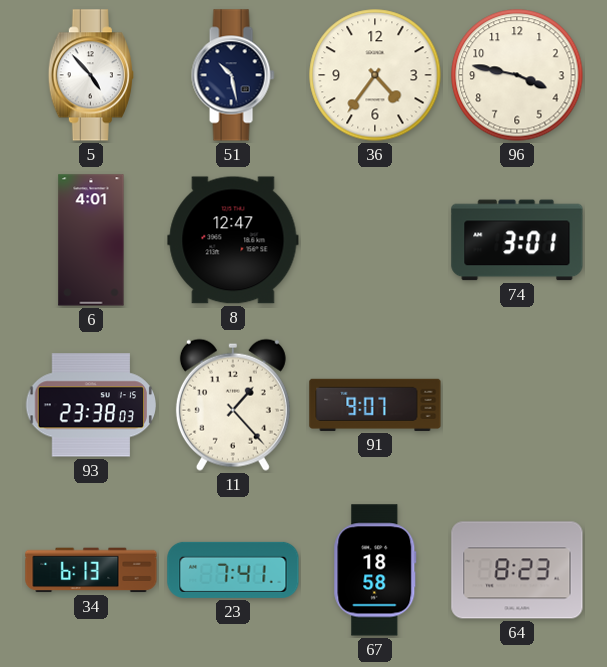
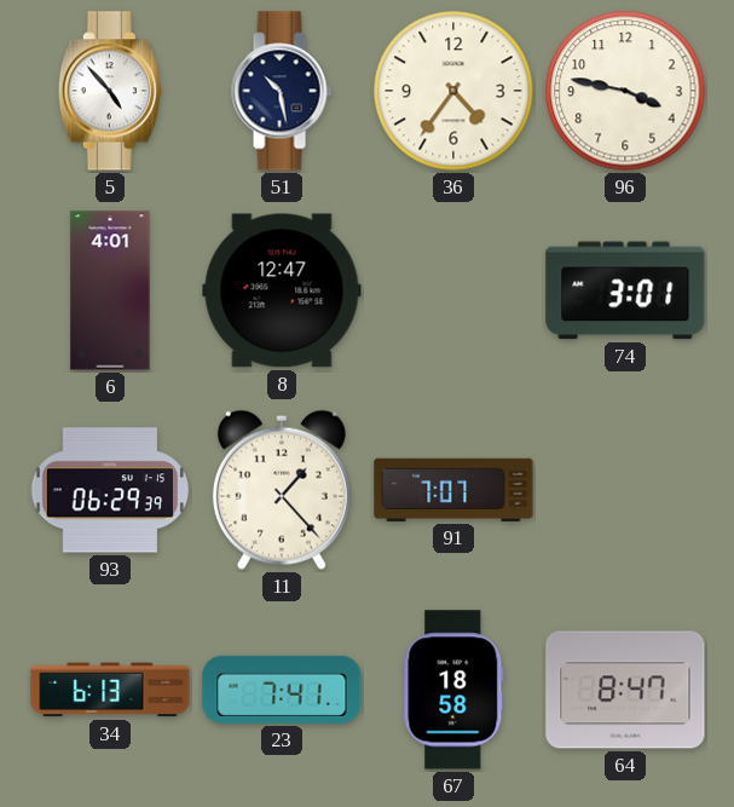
93: 23:38 -> 06:29 (110, 490)
91: 9:07 -> 7:07 (453, 490)
64: 8:23 -> 8:47 (625, 690)
